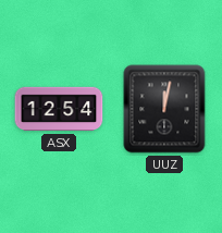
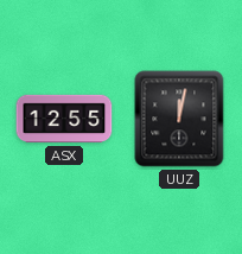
ASX: 12:54 -> 12:55 (64, 119)
